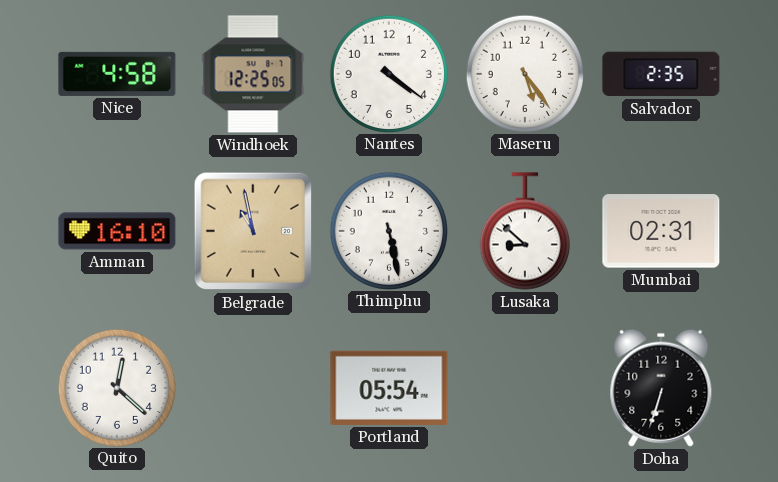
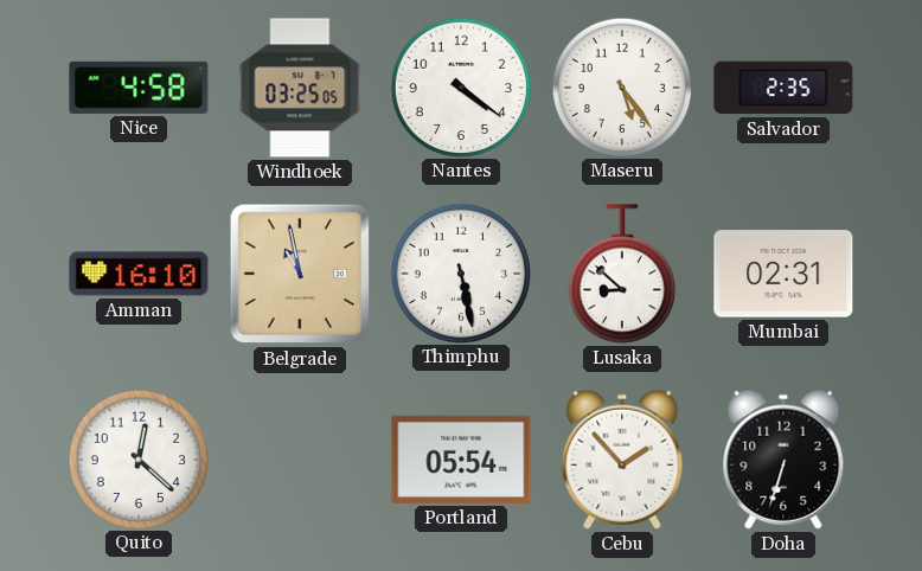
Windhoek: 12:25 -> 03:25 (300, 88)
Cebu: none -> 1:53 (622, 460)
